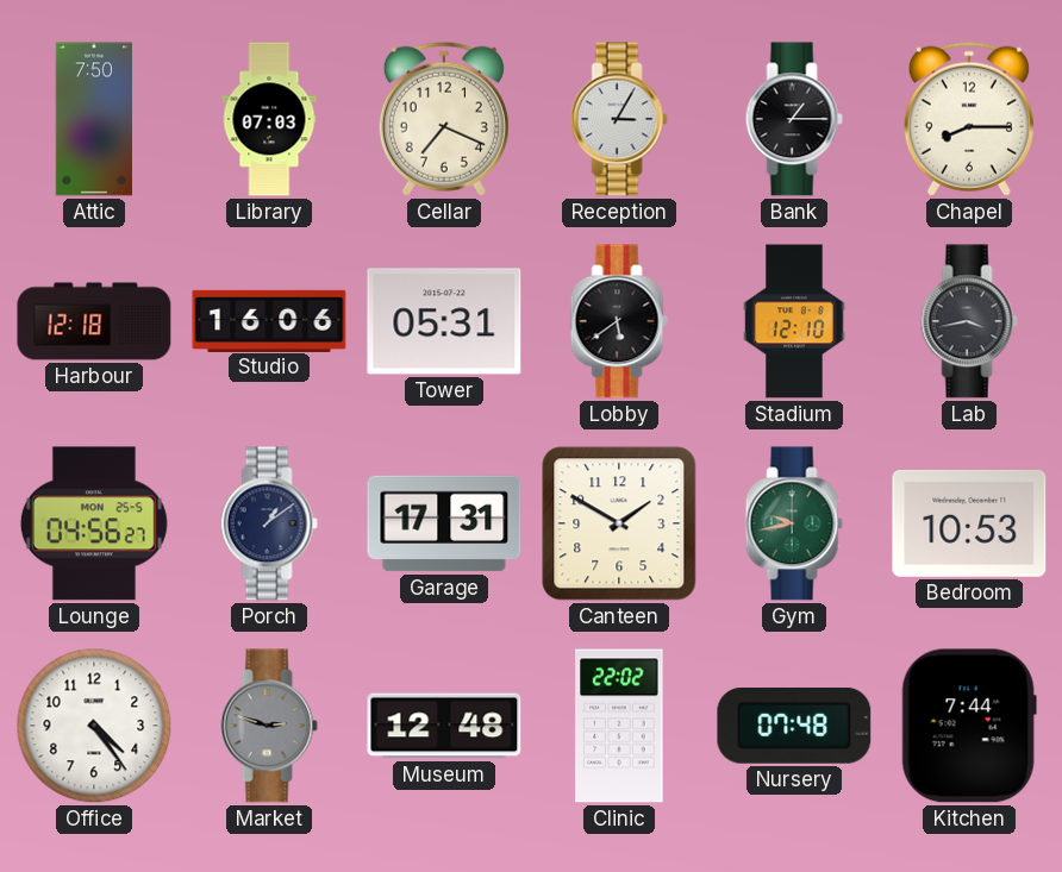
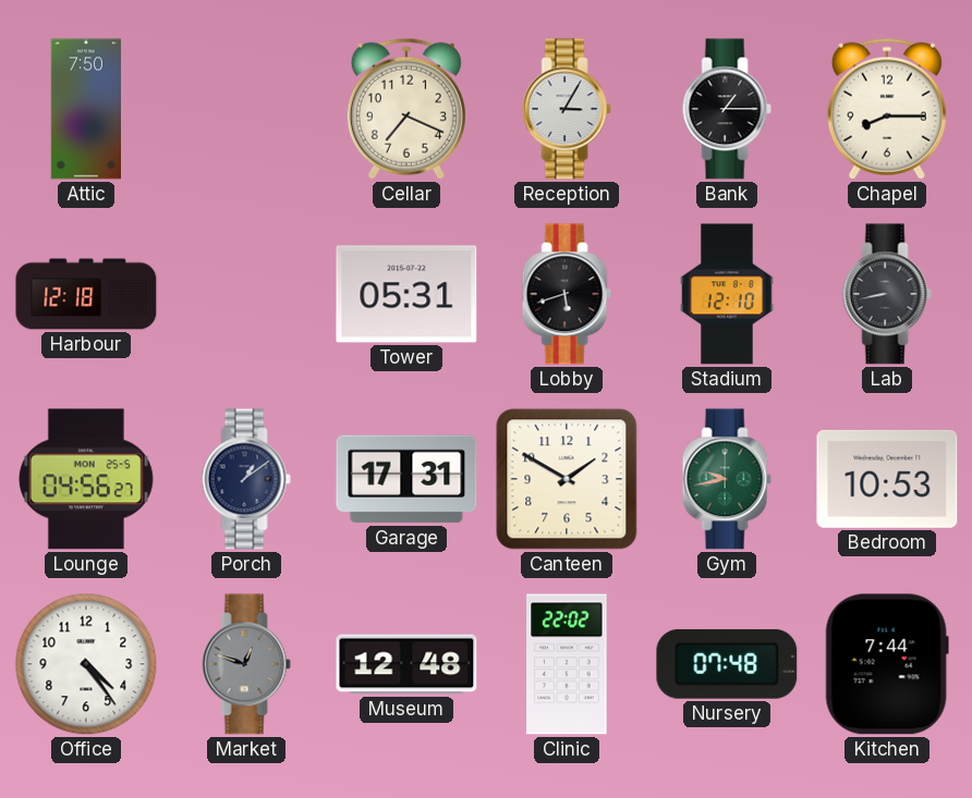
Library: 07:03 -> none (269, 119)
Studio: 16:06 -> none (269, 320)
Lobby: 5:39 -> 5:42 (567, 294)
Lab: 3:43 -> 8:43 (887, 294)
Market: 2:48 -> 12:48 (246, 664)
